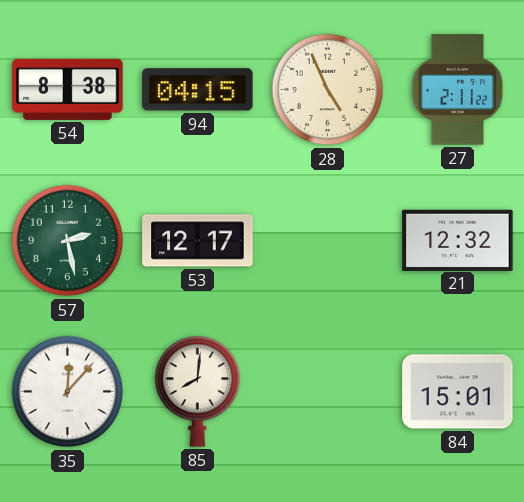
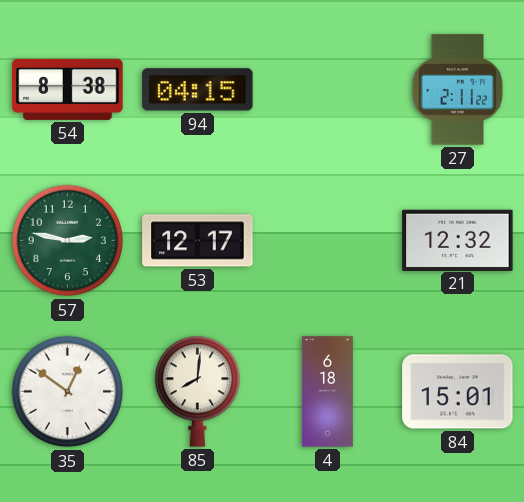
28: 4:56 -> none (328, 90)
57: 2:28 -> 2:47 (68, 241)
35: 12:07 -> 12:51 (68, 392)
4: none -> 6:18 (327, 392)
